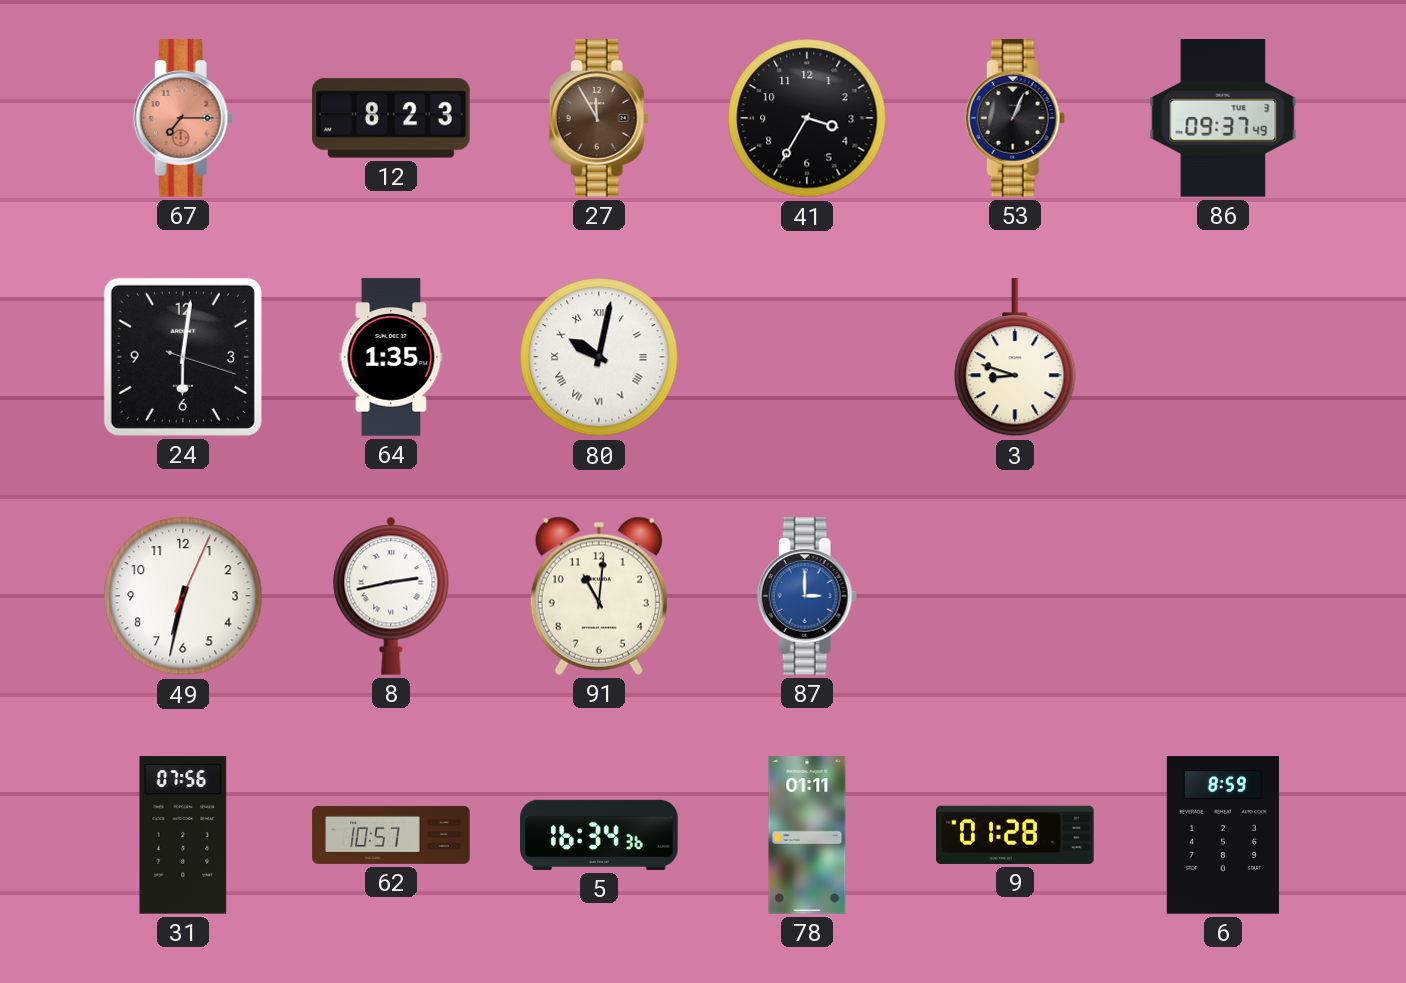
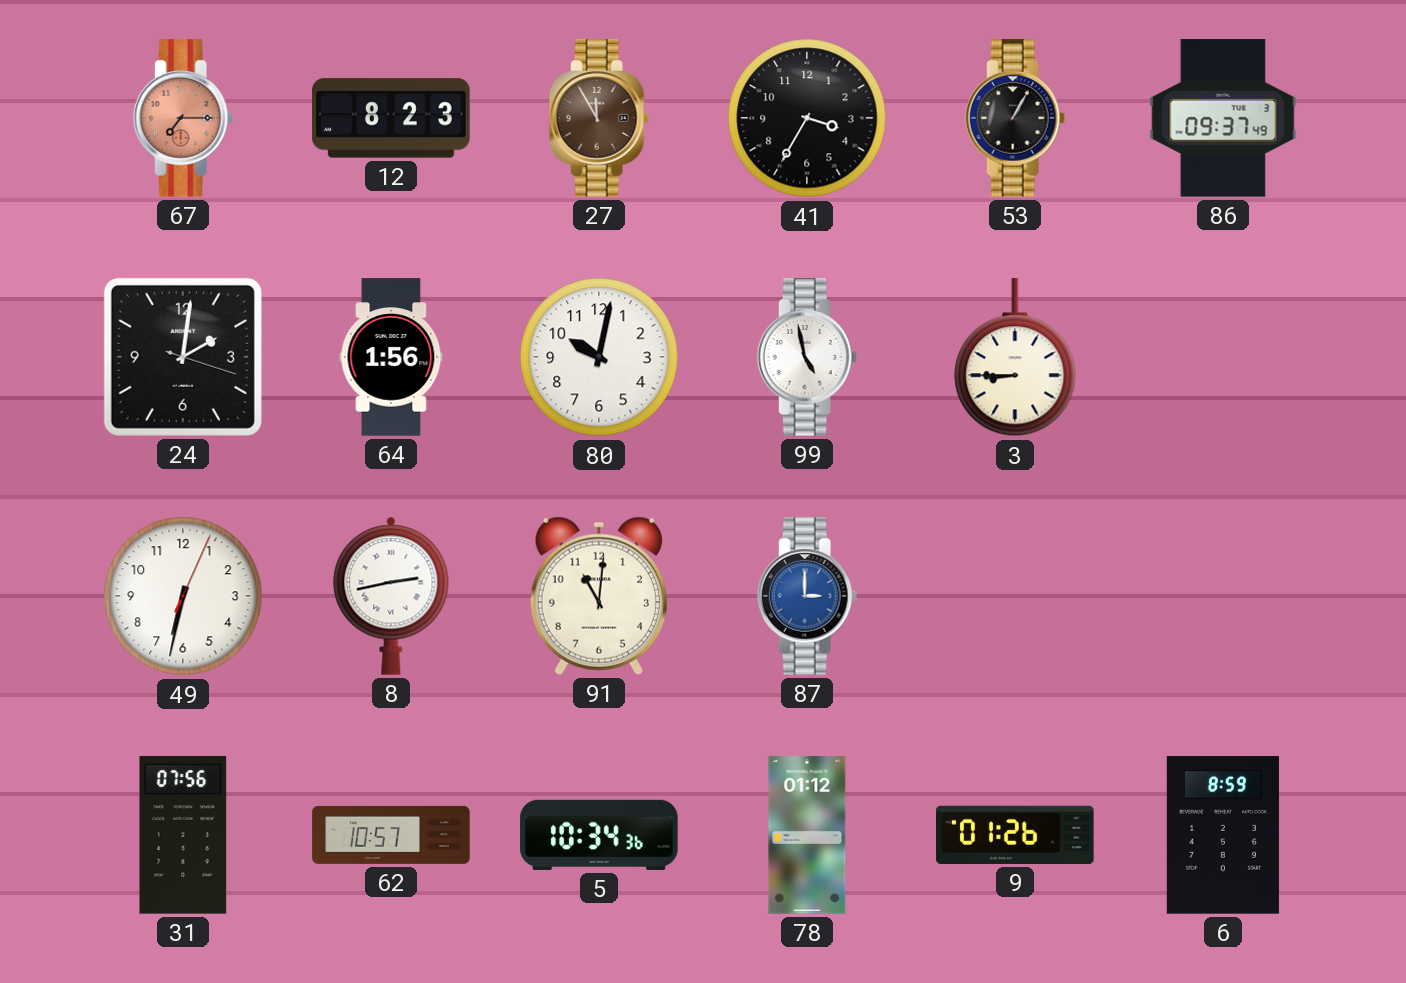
53: 1:04 -> 1:05 (1015, 118)
24: 6:01 -> 2:01 (183, 357)
64: 1:35 -> 1:56 (391, 357)
80 numerals: Roman -> Arabic (599, 357)
99: none -> 4:58 (807, 357)
3: 8:48 -> 8:45 (1015, 358)
5: 16:34 -> 10:34 (599, 835)
78: 01:11 -> 01:12 (807, 835)
9: 01:28 -> 01:26 (1015, 835)
